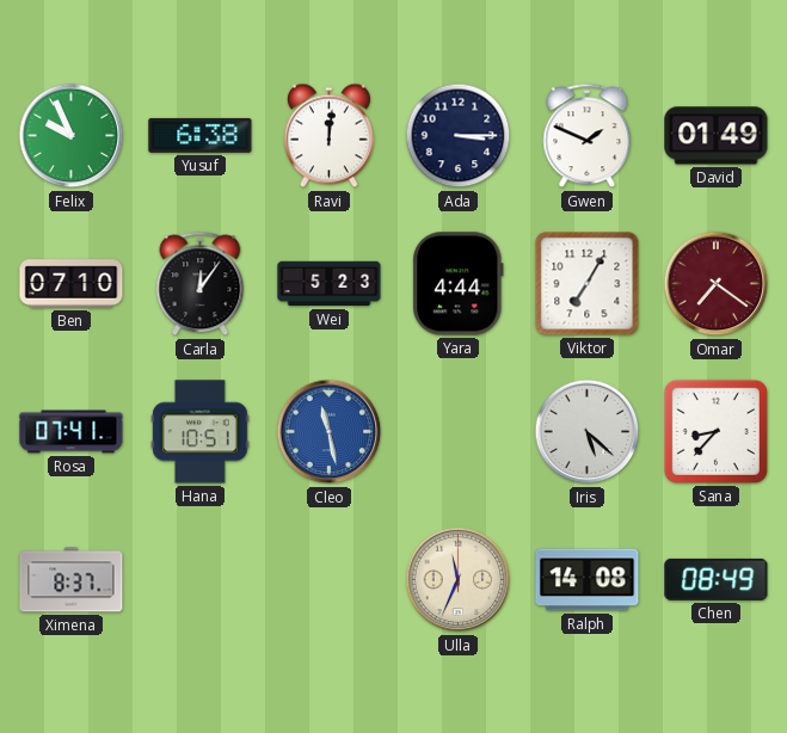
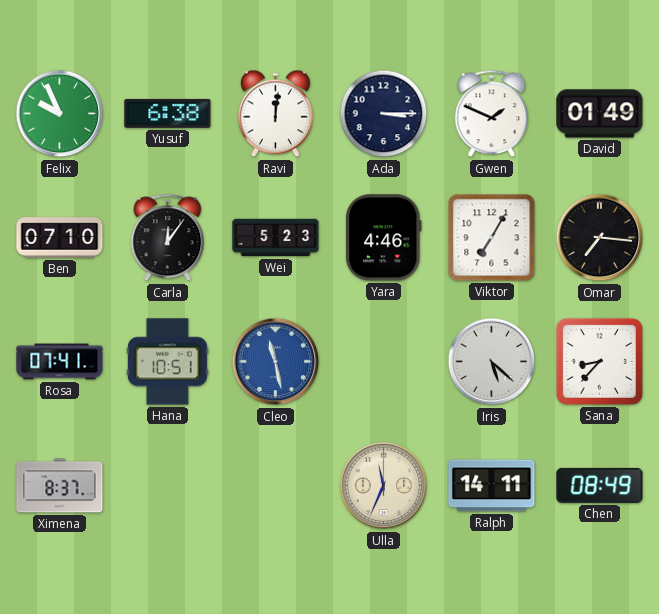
Yara: 4:44 -> 4:46 (384, 238)
Omar: 7:21 -> 7:16 (600, 238)
Omar dial: burgundy -> black (600, 238)
Ralph: 14:08 -> 14:11 (492, 486)
